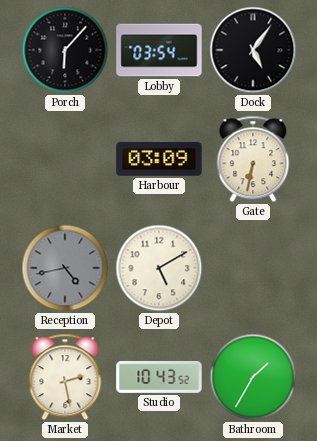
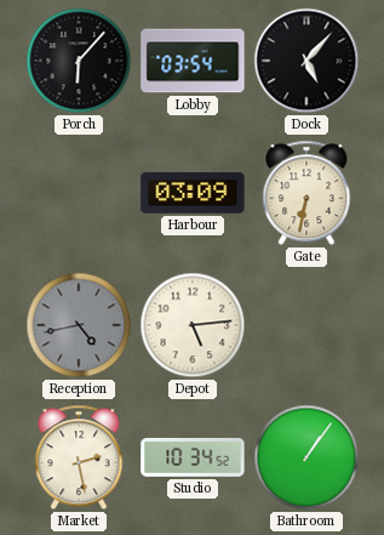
Dock: 5:06 -> 5:07 (306, 61)
Depot: 5:10 -> 5:14 (193, 325)
Studio: 10:43 -> 10:34 (193, 457)
Bathroom: 1:35 -> 1:06 (306, 457)
